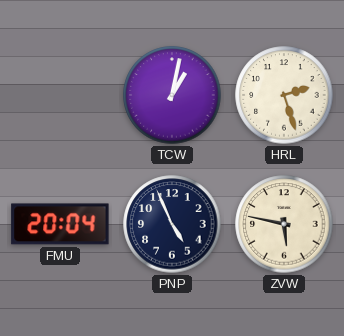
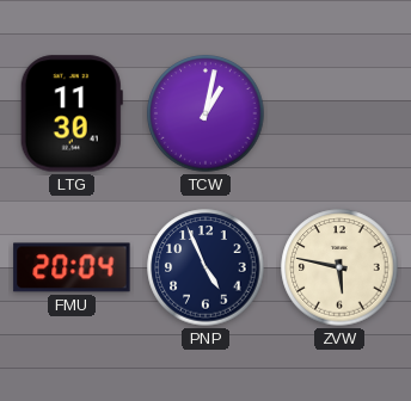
LTG: none -> 11:30 (72, 113)
HRL: 2:27 -> none (284, 95)
